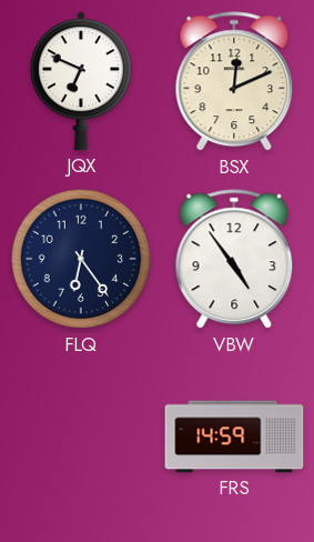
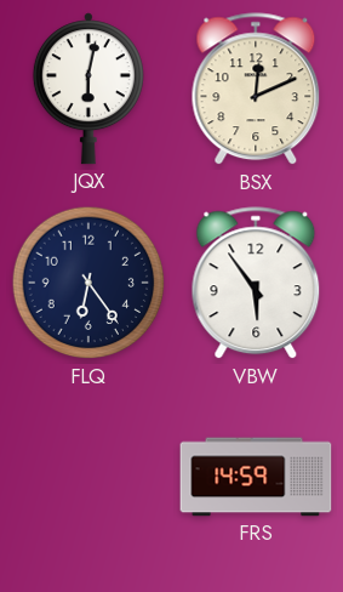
JQX: 6:49 -> 6:02 (88, 89)
VBW: 4:54 -> 5:54 (256, 284)
